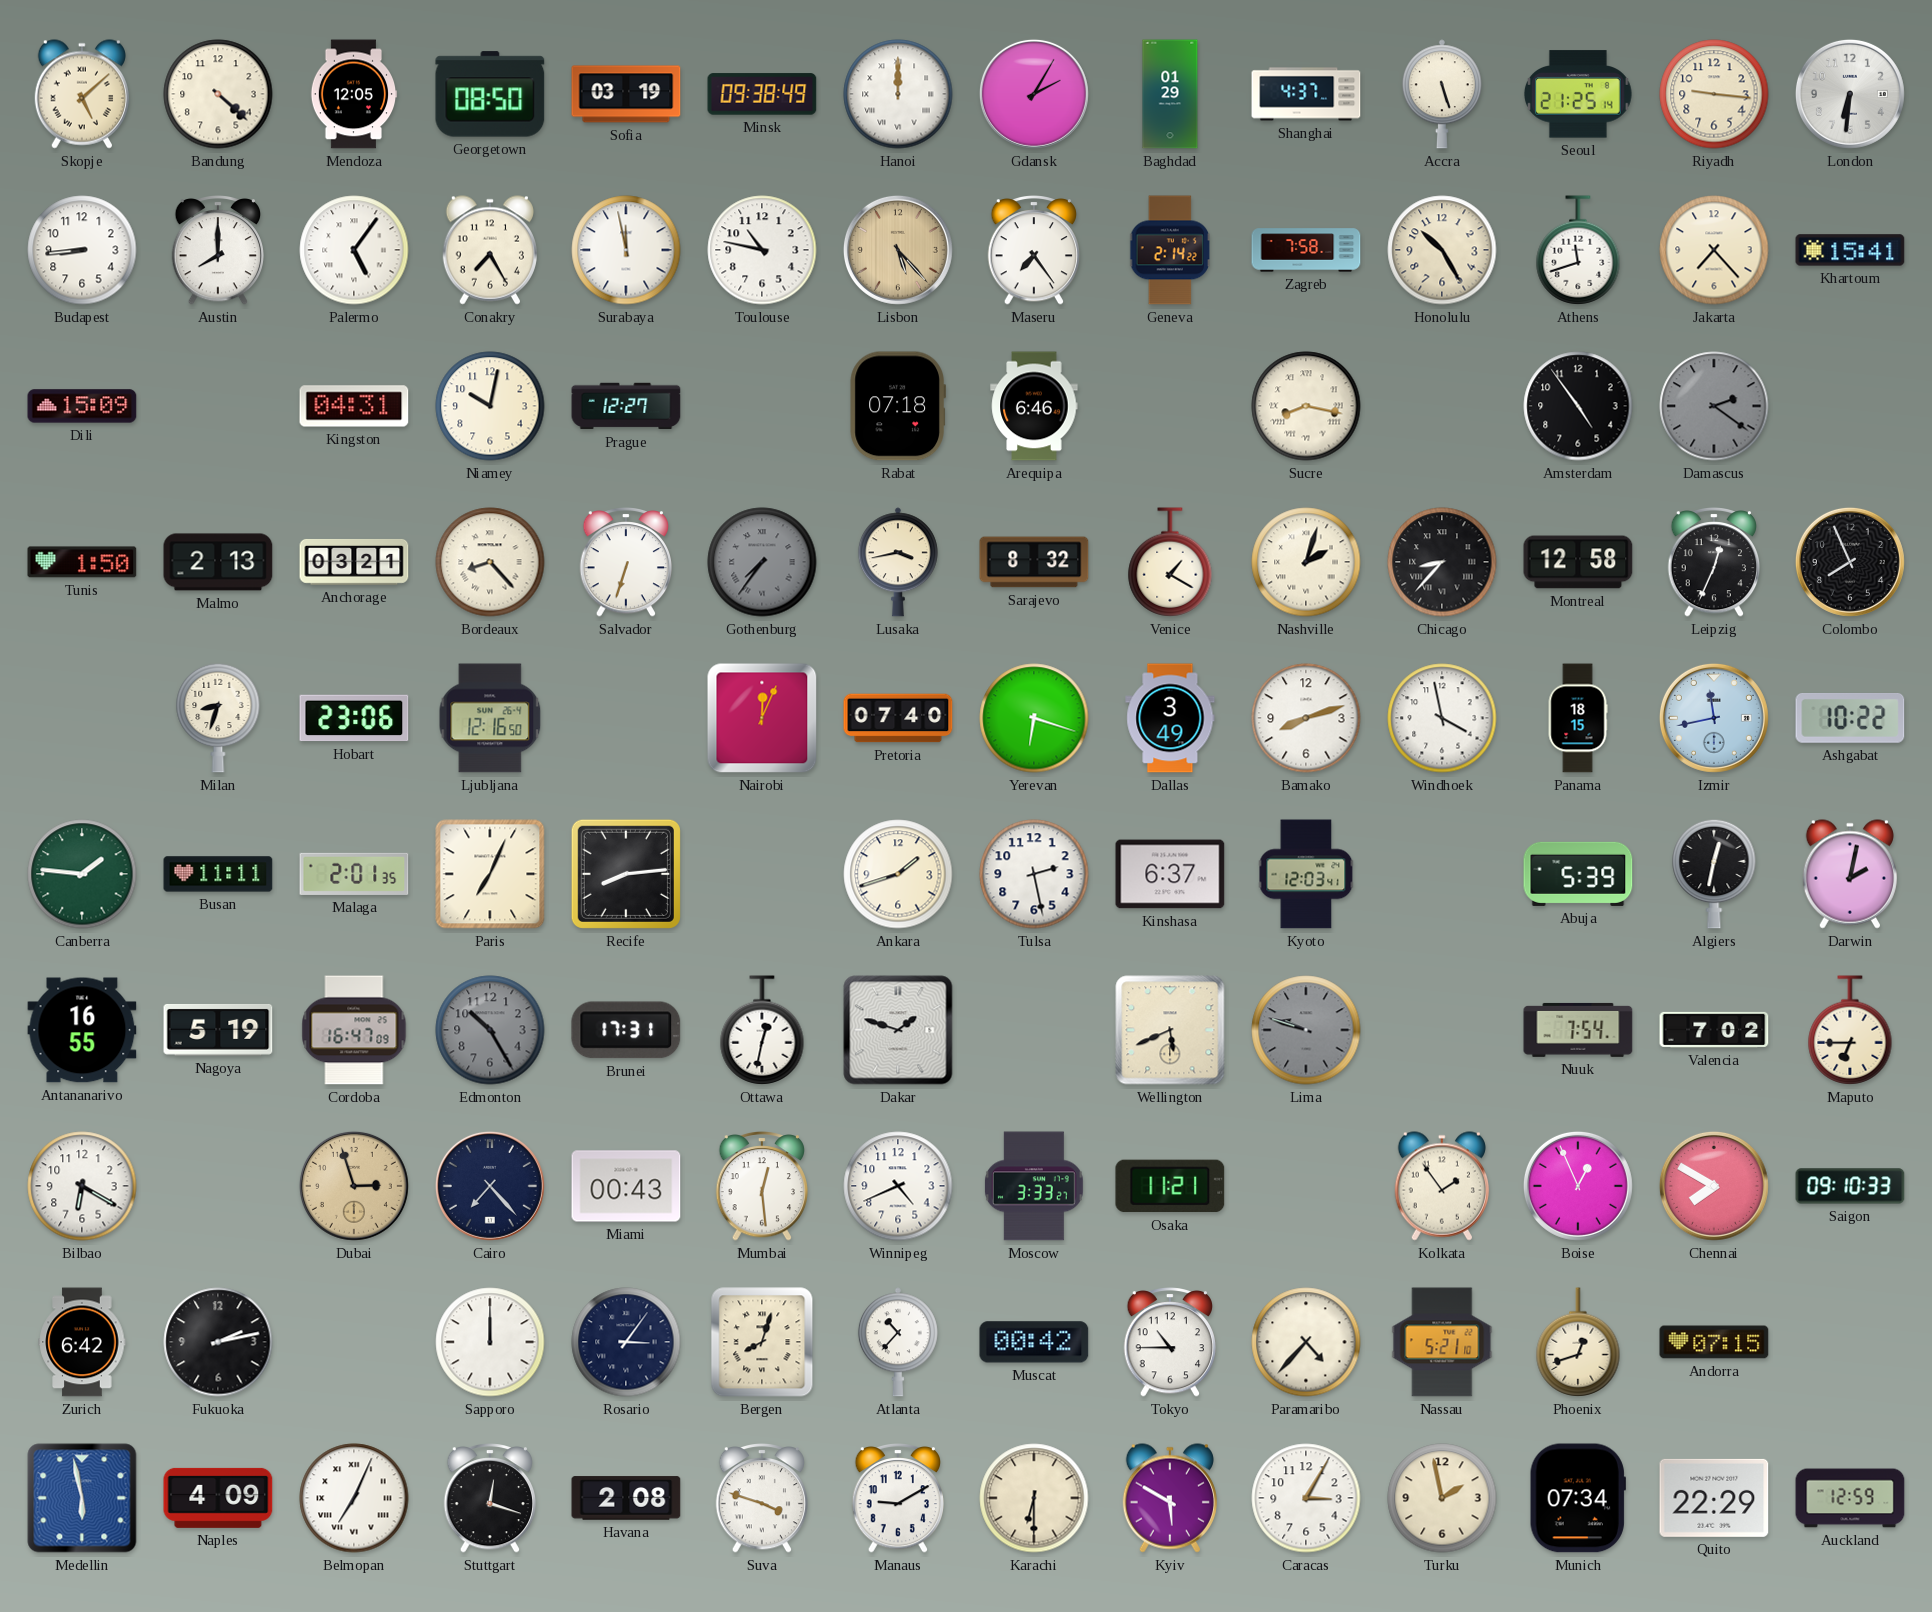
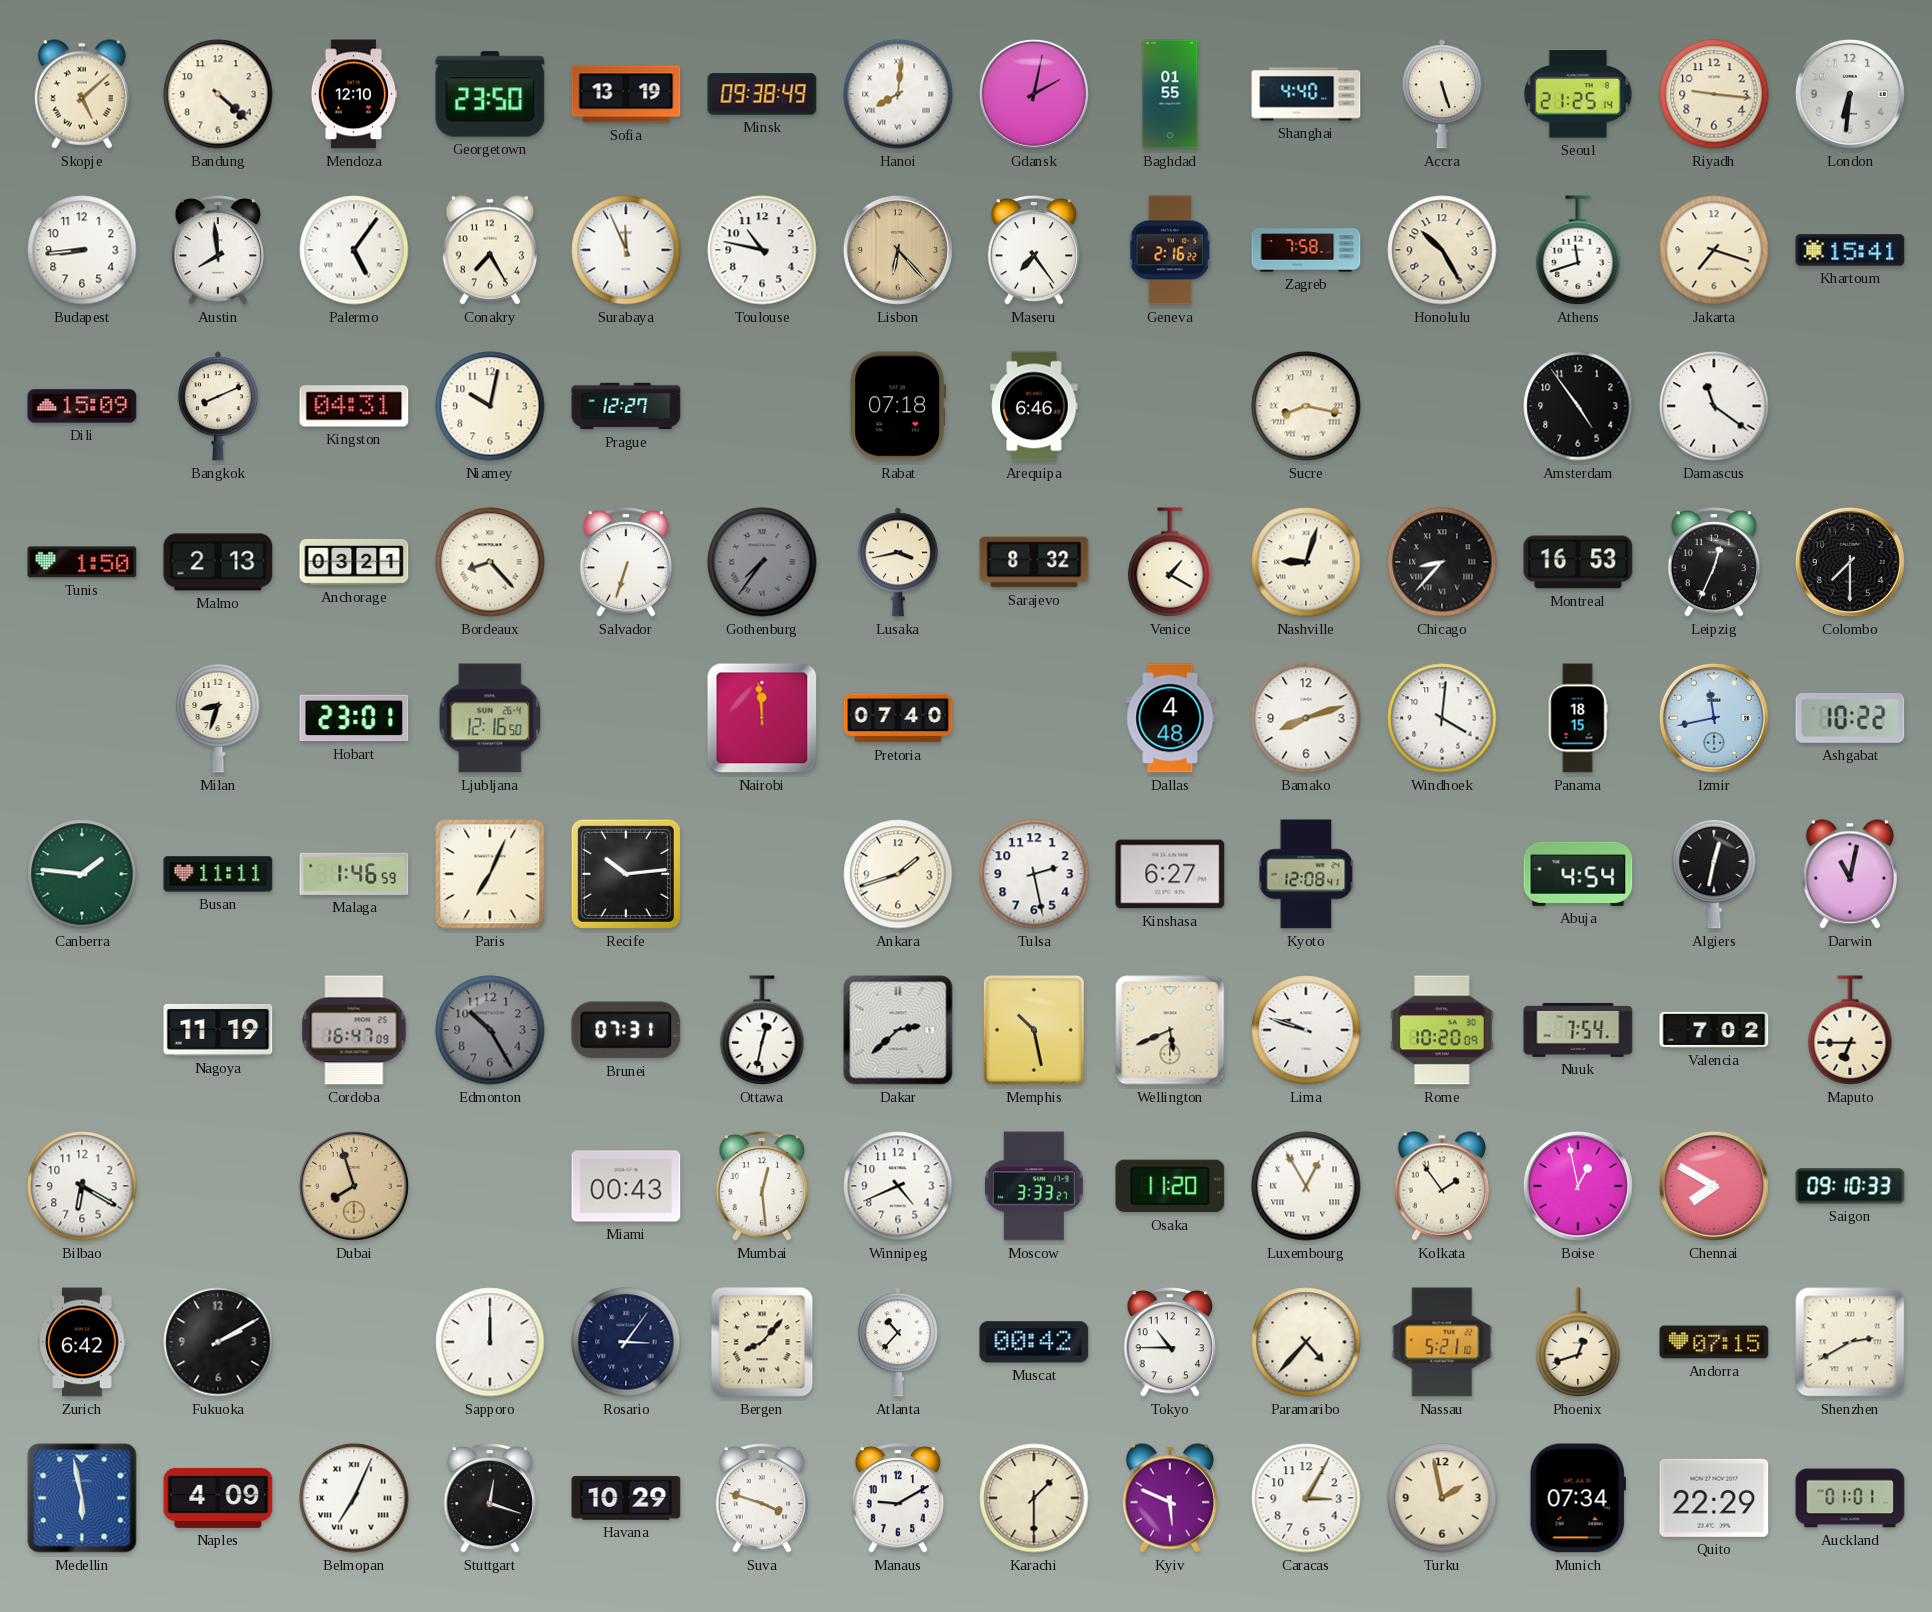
Mendoza: 12:05 -> 12:10 (354, 94)
Georgetown: 08:50 -> 23:50 (490, 94)
Sofia: 03:19 -> 13:19 (626, 94)
Hanoi: 12:00 -> 8:01 (898, 94)
Gdansk: 2:05 -> 2:02 (1034, 94)
Baghdad: 01:29 -> 01:55 (1170, 94)
Shanghai: 4:37 -> 4:40 (1306, 94)
Austin: 8:00 -> 7:59 (218, 251)
Surabaya: 11:58 -> 11:56 (626, 250)
Lisbon: 5:23 -> 6:23 (898, 250)
Geneva: 2:14 -> 2:16 (1170, 250)
Jakarta: 7:23 -> 7:18 (1714, 250)
Bangkok: none -> 8:11 (218, 406)
Damascus: 2:21 -> 11:21 (1714, 406)
Damascus dial: grey -> white (1714, 406)
Nashville: 2:03 -> 9:03 (1306, 562)
Montreal: 12:58 -> 16:53 (1578, 562)
Colombo: 7:56 -> 7:30 (1850, 562)
Hobart: 23:06 -> 23:01 (354, 718)
Nairobi: 12:04 -> 11:59 (762, 718)
Yerevan: 6:18 -> none (1034, 718)
Dallas: 3:49 -> 4:48 (1170, 718)
Windhoek: 3:58 -> 4:01 (1442, 718)
Malaga: 2:01 -> 1:46 (354, 874)
Recife: 8:14 -> 10:14 (626, 874)
Kinshasa: 6:37 -> 6:27 (1170, 874)
Kyoto: 12:03 -> 12:08 (1306, 874)
Abuja: 5:39 -> 4:54 (1578, 874)
Darwin: 2:02 -> 11:02 (1850, 874)
Antananarivo: 16:55 -> none (82, 1030)
Nagoya: 5:19 -> 11:19 (218, 1030)
Brunei: 17:31 -> 07:31 (626, 1030)
Dakar: 1:48 -> 2:38 (898, 1030)
Memphis: none -> 10:28 (1034, 1030)
Lima dial: grey -> white (1306, 1030)
Rome: none -> 10:20 (1442, 1030)
Dubai: 2:57 -> 7:57 (354, 1186)
Cairo: 7:23 -> none (490, 1186)
Osaka: 11:21 -> 11:20 (1170, 1186)
Luxembourg: none -> 12:55 (1306, 1186)
Boise: 12:56 -> 12:58 (1578, 1186)
Fukuoka: 2:13 -> 2:10 (218, 1342)
Bergen: 8:03 -> 8:07 (762, 1342)
Shenzhen: none -> 2:40 (1850, 1342)
Havana: 2:08 -> 10:29 (626, 1498)
Karachi: 6:30 -> 1:30 (1034, 1498)
Kyiv: 5:50 -> 5:49 (1170, 1498)
Auckland: 12:59 -> 01:01 (1850, 1498)
